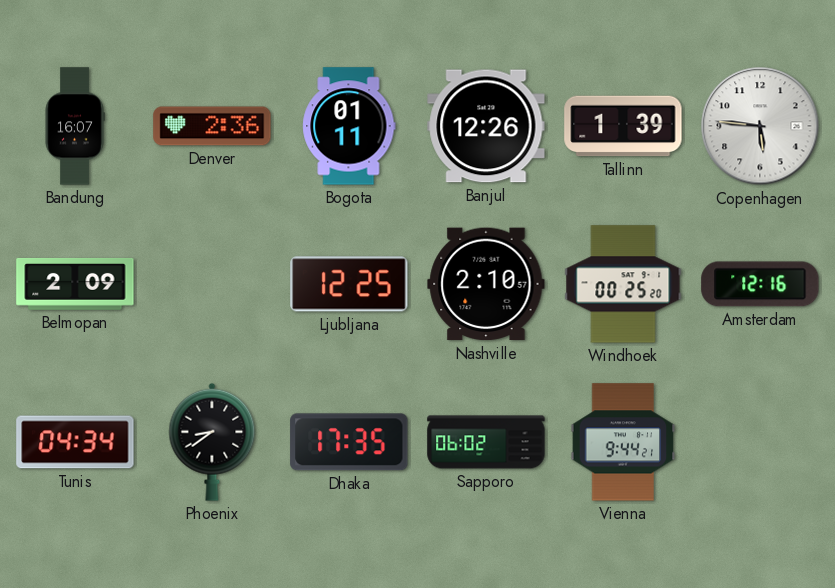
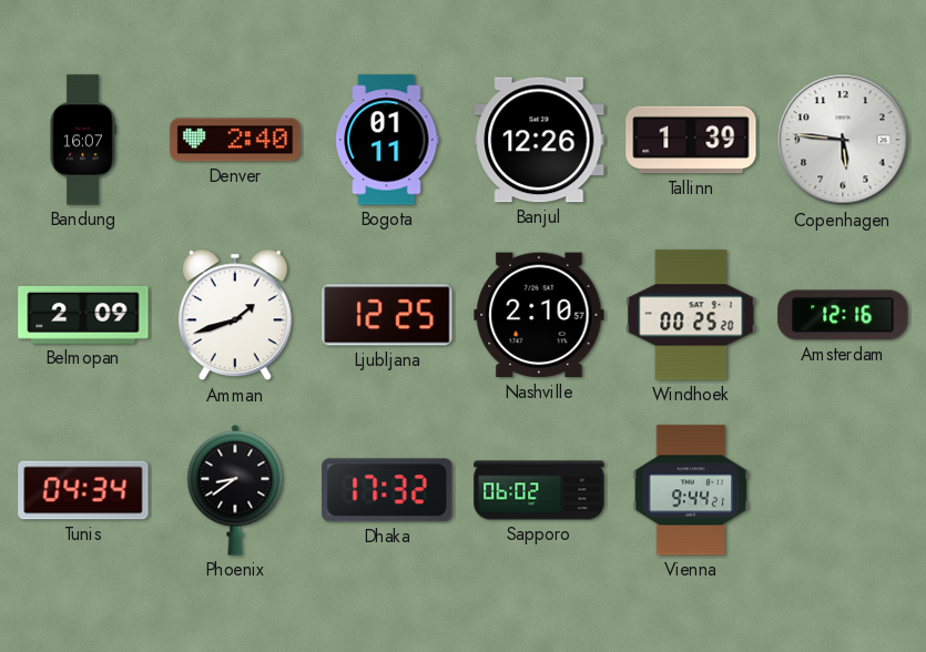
Denver: 2:36 -> 2:40 (235, 140)
Amman: none -> 1:42 (235, 315)
Dhaka: 17:35 -> 17:32 (387, 490)
